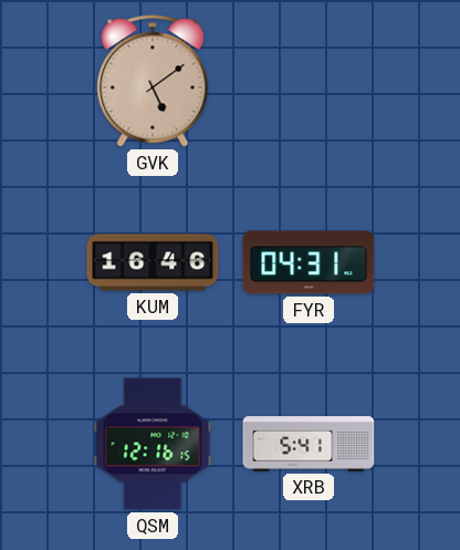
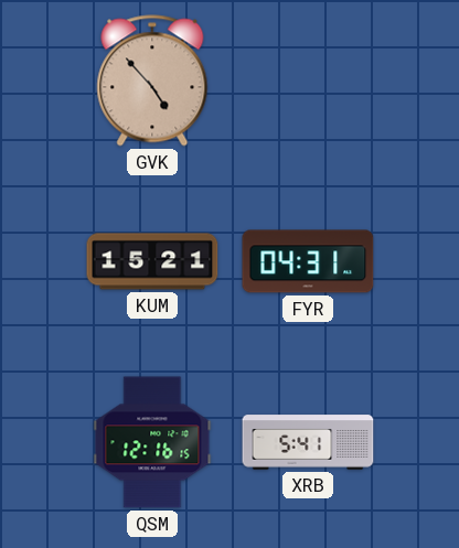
GVK: 5:09 -> 4:53 (152, 80)
KUM: 16:46 -> 15:21 (152, 261)
